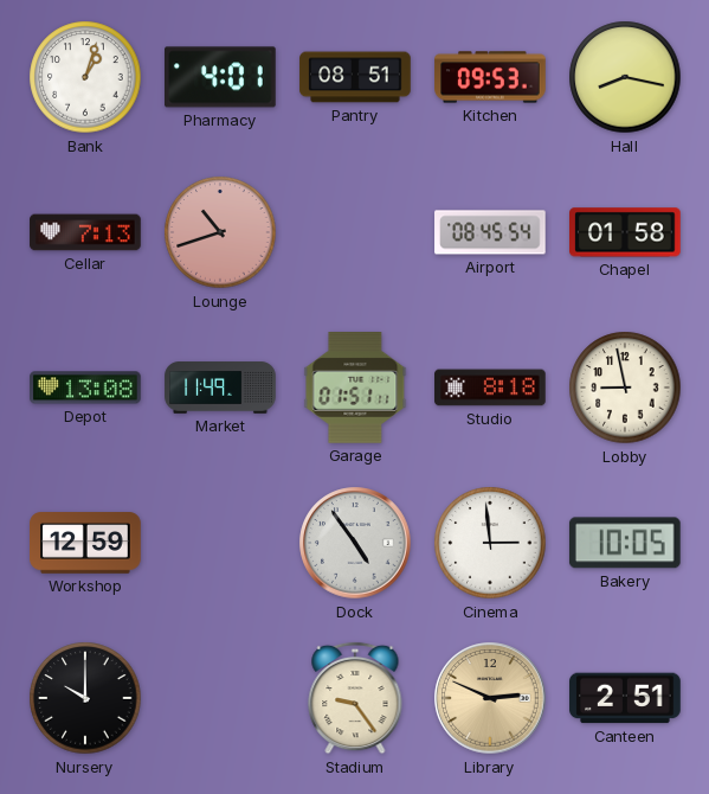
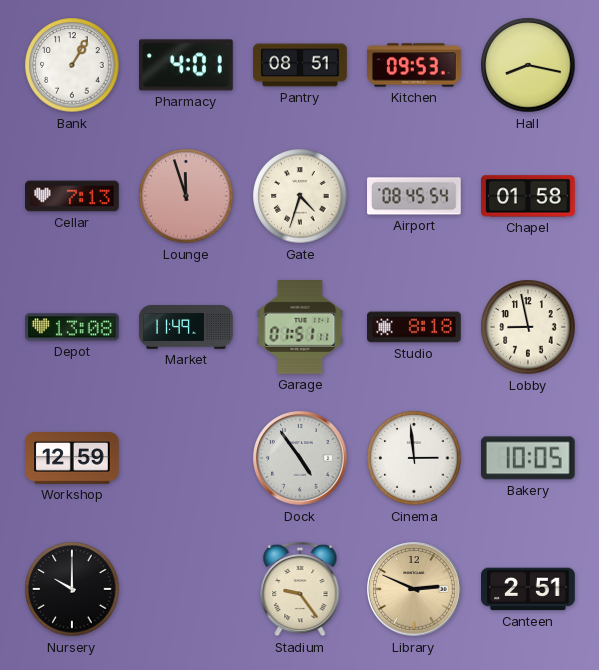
Bank: 1:03 -> 1:05 (72, 65)
Lounge: 10:42 -> 11:57 (186, 196)
Gate: none -> 4:33 (300, 196)
